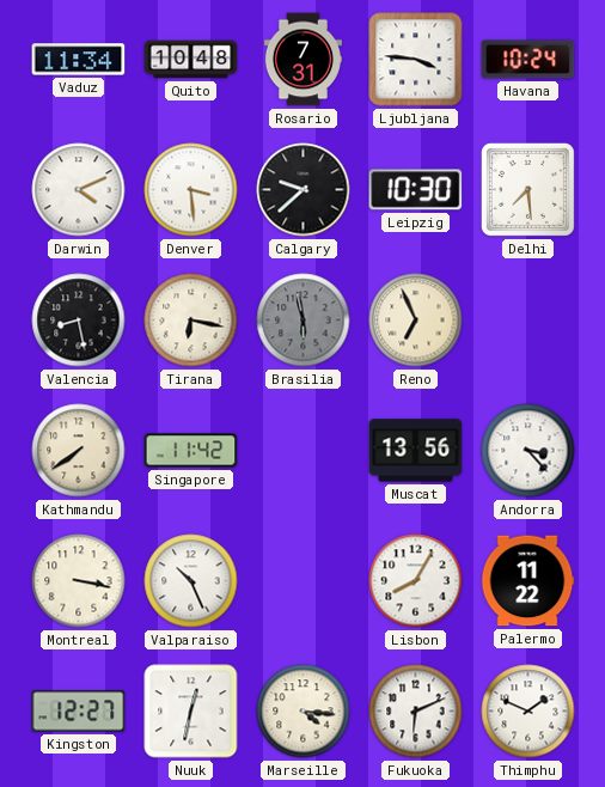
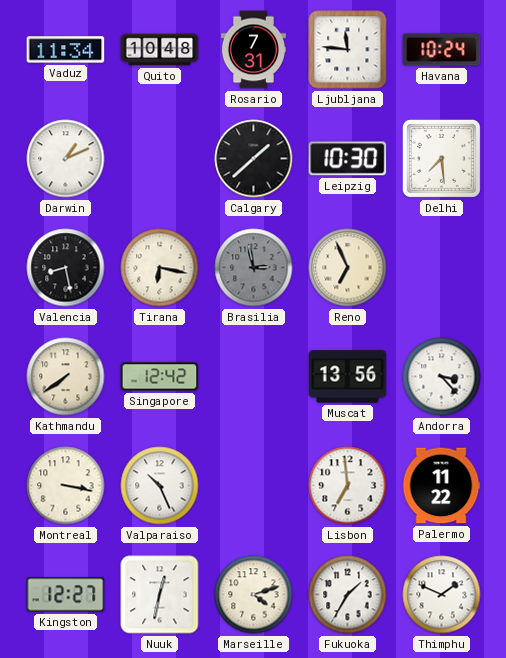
Ljubljana: 3:46 -> 11:46 (348, 50)
Darwin: 4:11 -> 1:11 (66, 159)
Denver: 3:29 -> none (191, 190)
Calgary: 9:38 -> 1:38 (254, 159)
Brasilia: 5:58 -> 2:58 (254, 268)
Singapore: 11:42 -> 12:42 (160, 377)
Lisbon: 8:05 -> 6:59 (348, 486)
Marseille: 4:16 -> 4:12 (254, 595)
Fukuoka: 6:11 -> 1:35 (348, 595)
